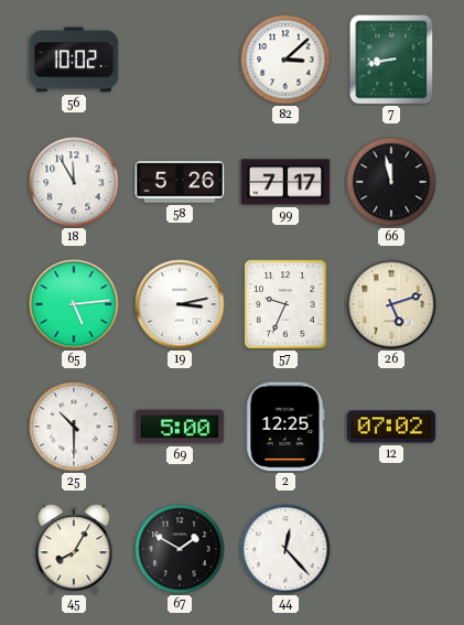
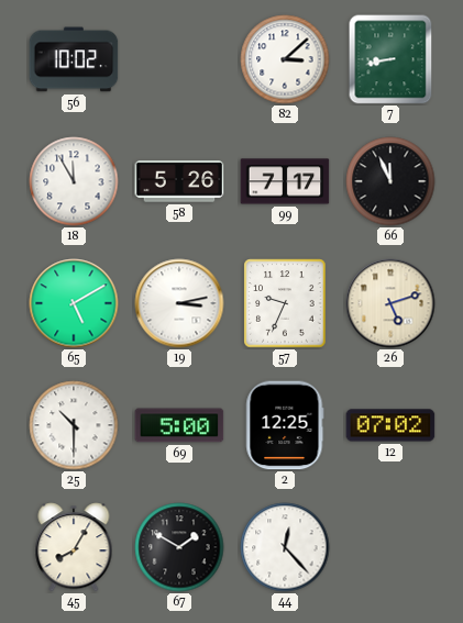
66: 11:58 -> 11:56 (390, 181)
65: 5:14 -> 5:10 (74, 303)
